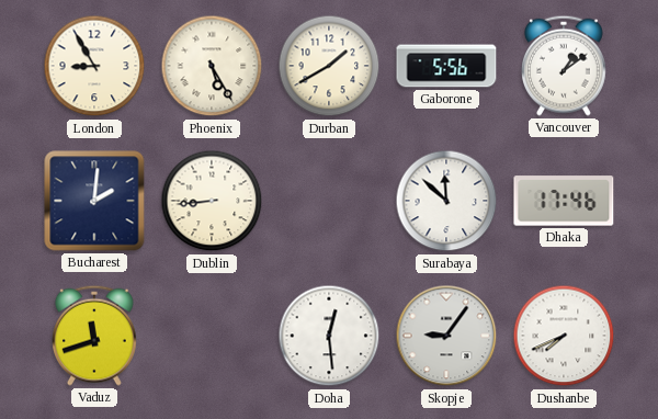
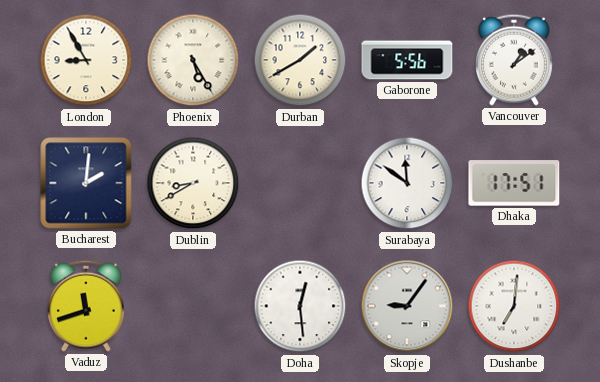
Dublin: 8:44 -> 8:40 (193, 183)
Surabaya: 11:52 -> 11:51 (407, 183)
Dhaka: 17:46 -> 17:51 (514, 183)
Dushanbe: 7:41 -> 7:01 (514, 306)
